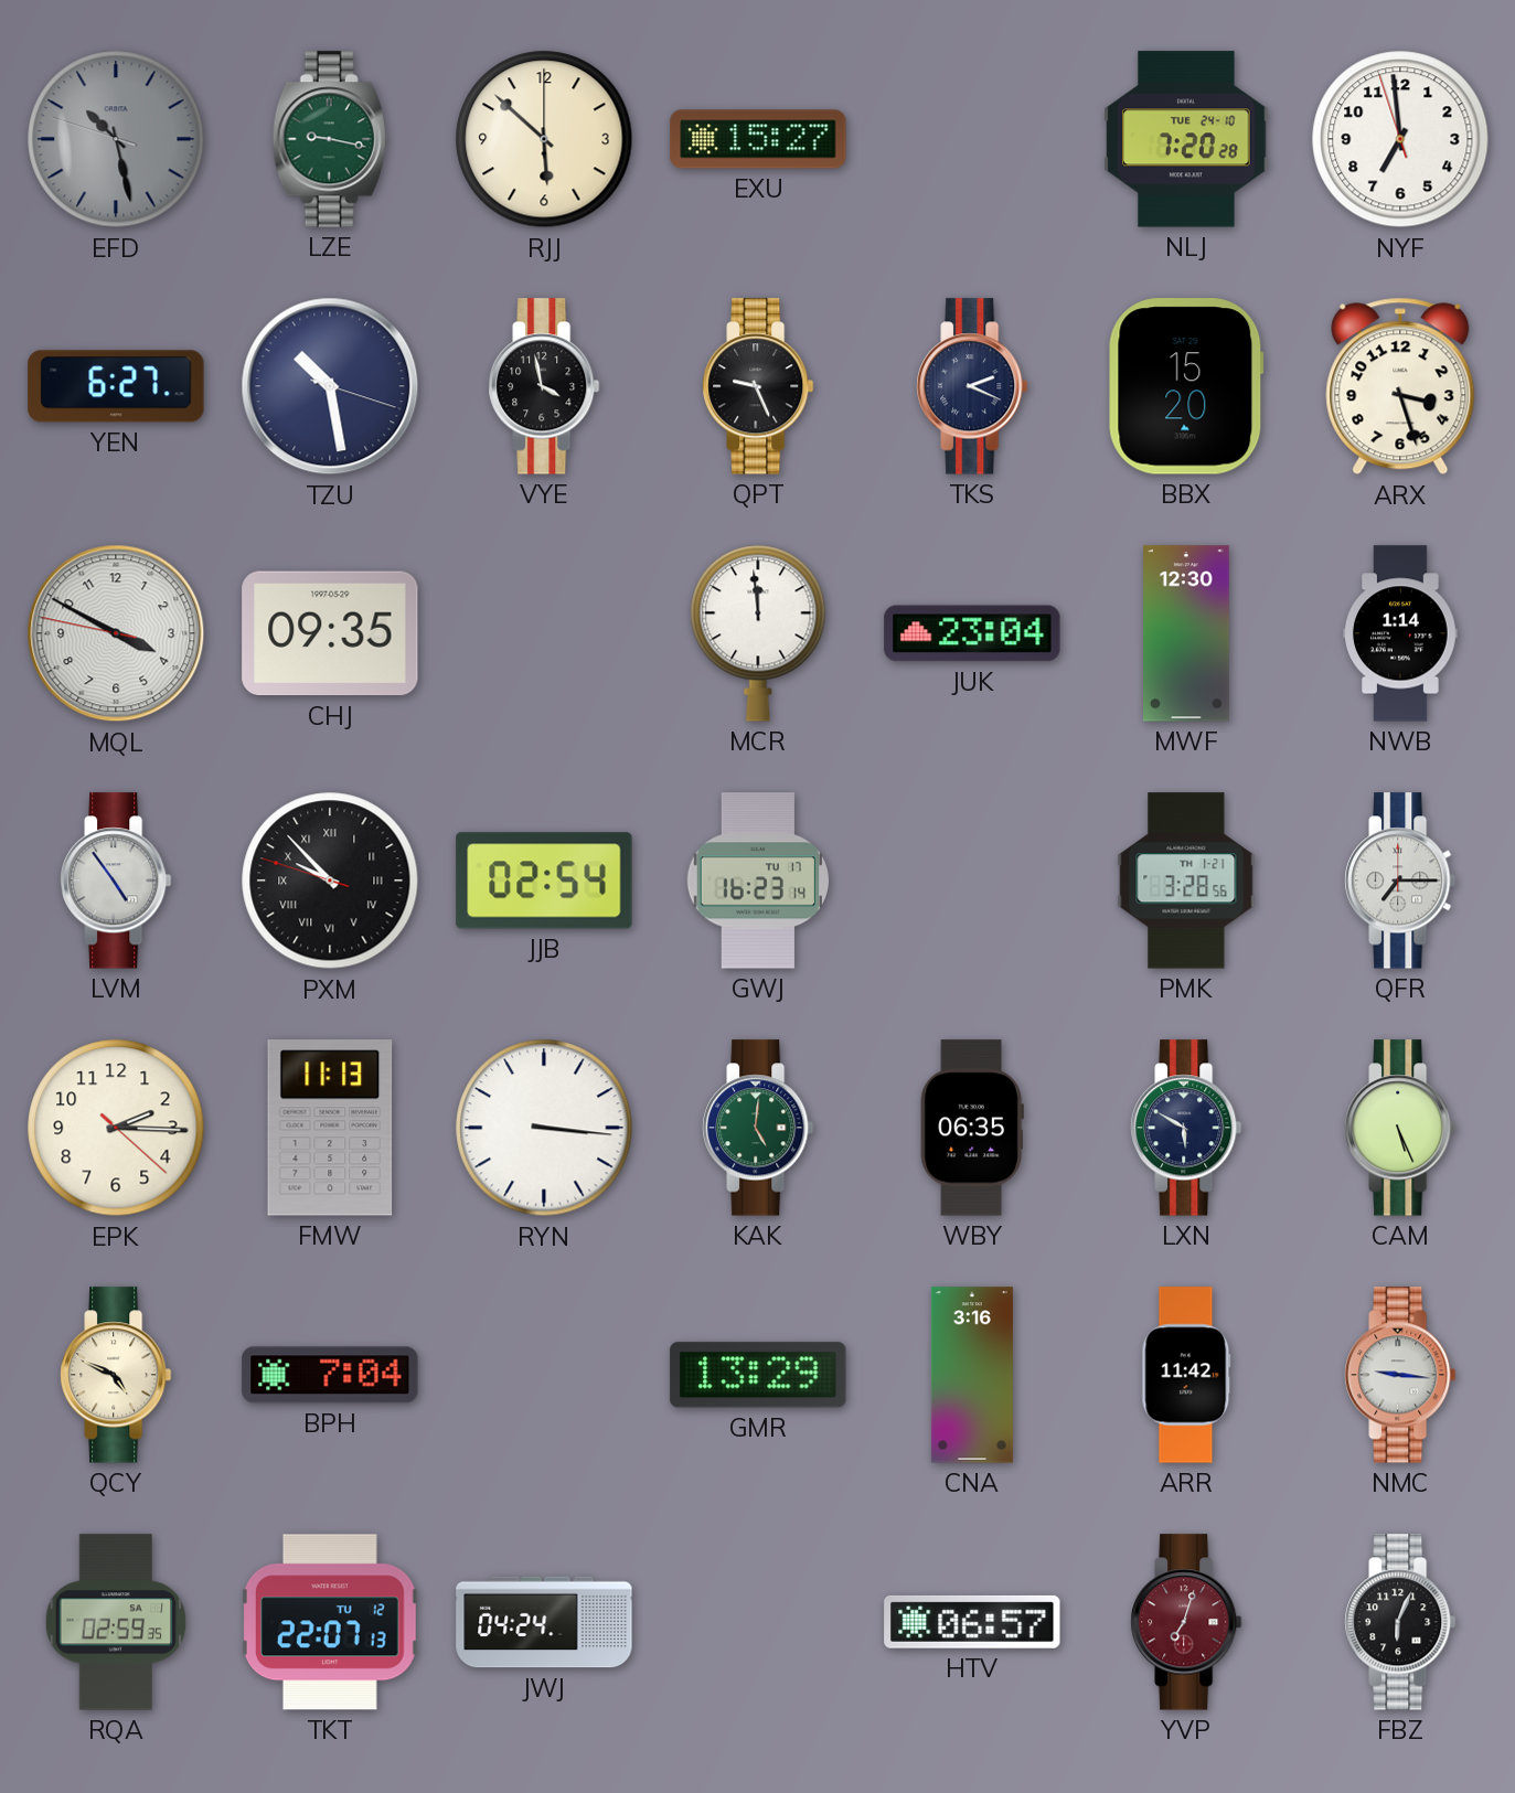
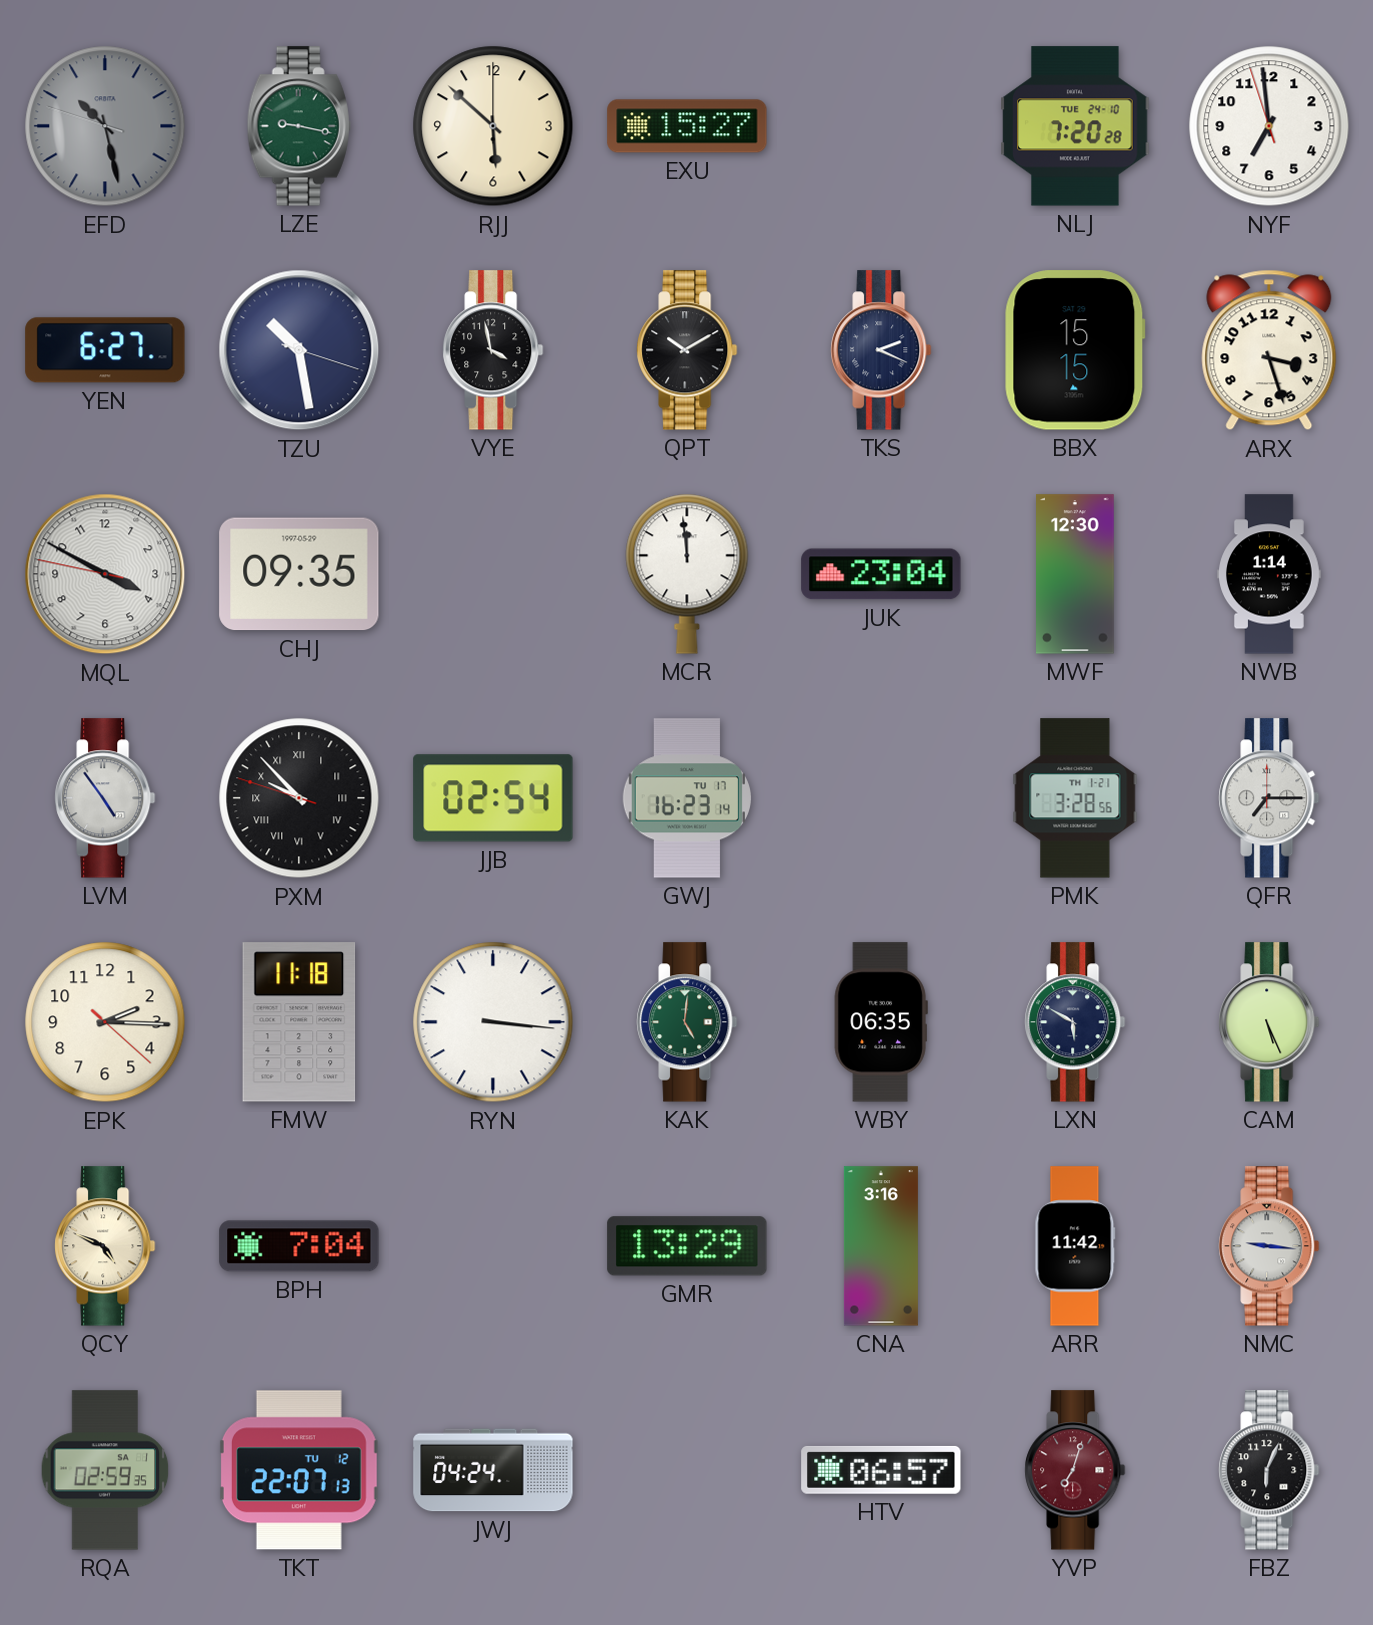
QPT: 9:26 -> 10:10 (687, 350)
BBX: 15:20 -> 15:15 (1075, 350)
FMW: 11:13 -> 11:18 (299, 1022)
